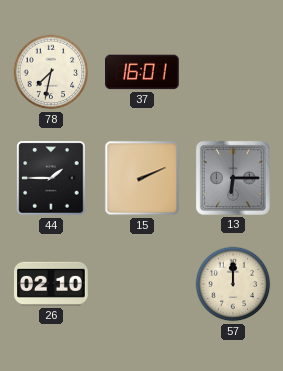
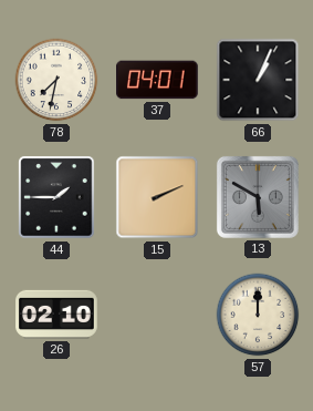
37: 16:01 -> 04:01 (158, 80)
66: none -> 1:04 (258, 80)
13: 6:15 -> 5:50 (258, 197)
